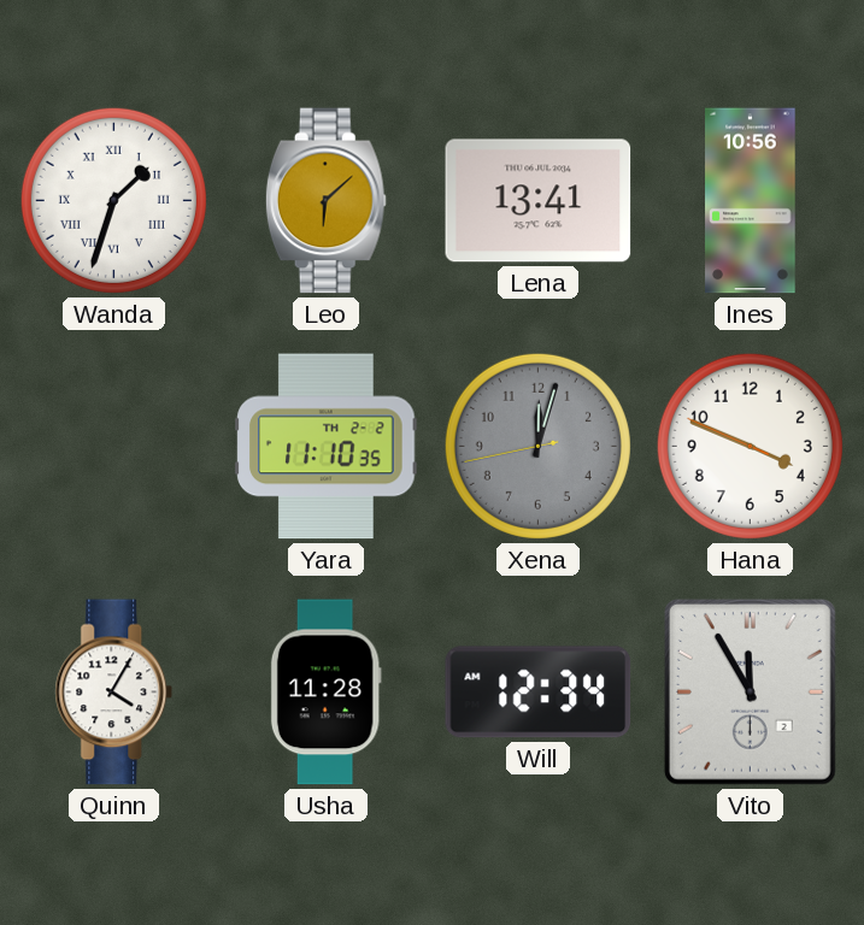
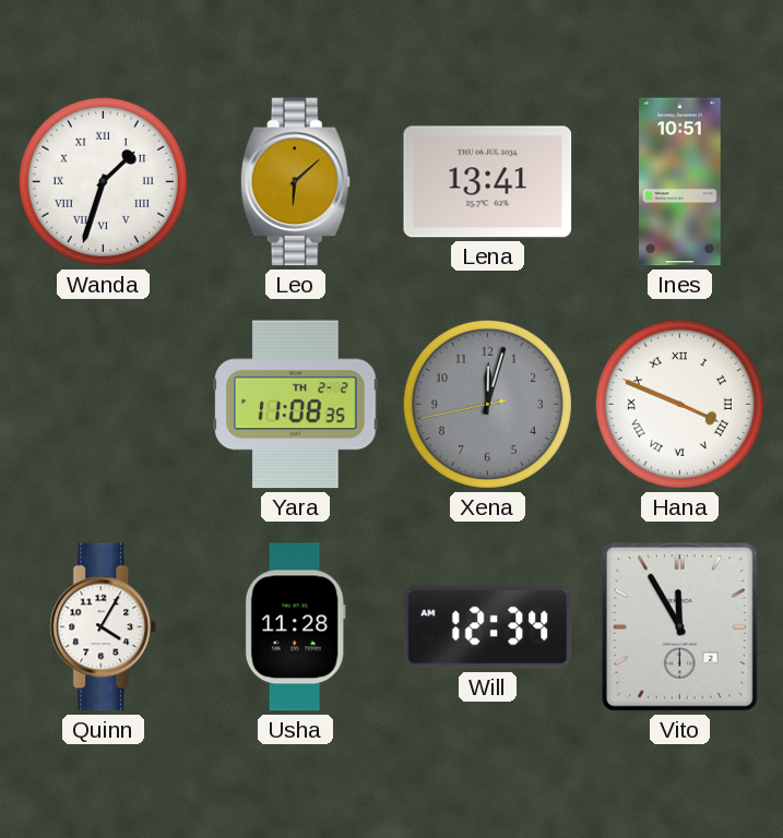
Ines: 10:56 -> 10:51 (680, 182)
Yara: 11:10 -> 11:08 (296, 405)
Hana numerals: Arabic -> Roman (679, 404)
